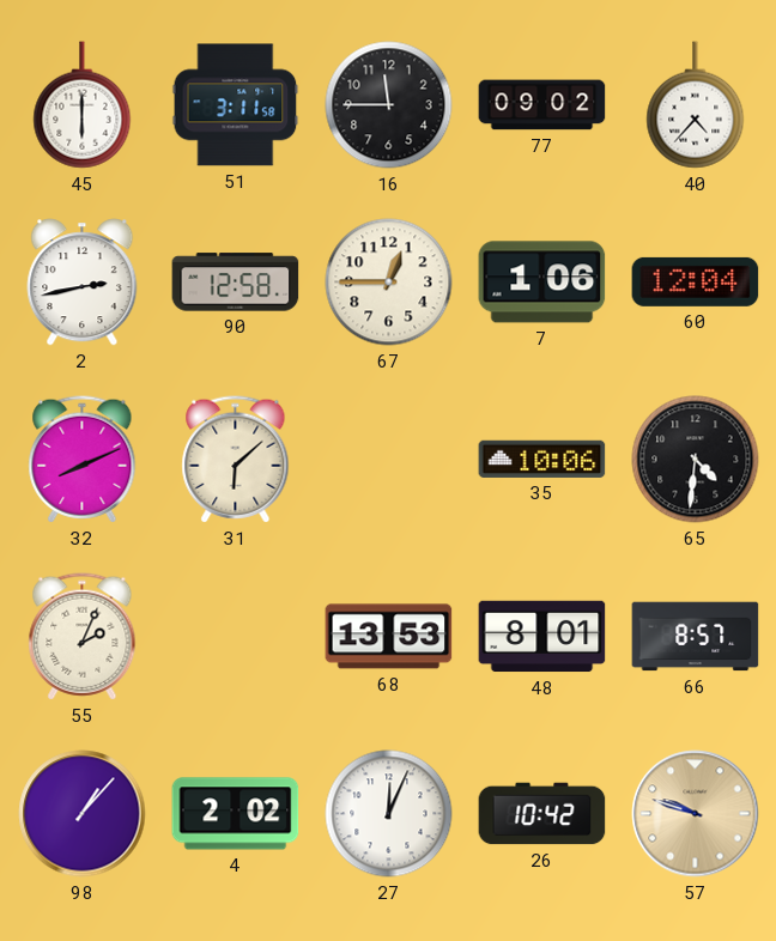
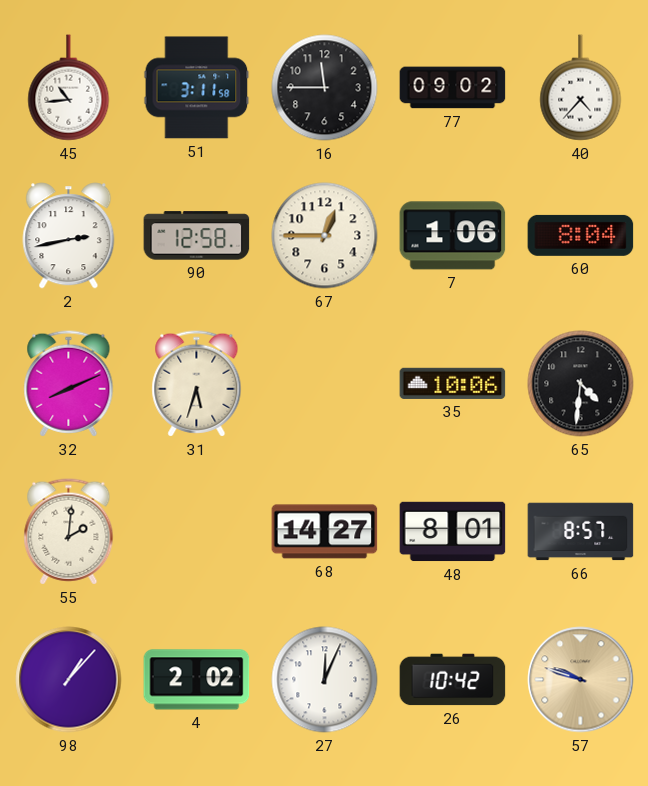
45: 6:00 -> 10:44 (69, 88)
60: 12:04 -> 8:04 (581, 235)
31: 6:08 -> 5:33 (197, 384)
55: 2:04 -> 2:01 (69, 532)
68: 13:53 -> 14:27 (325, 532)
